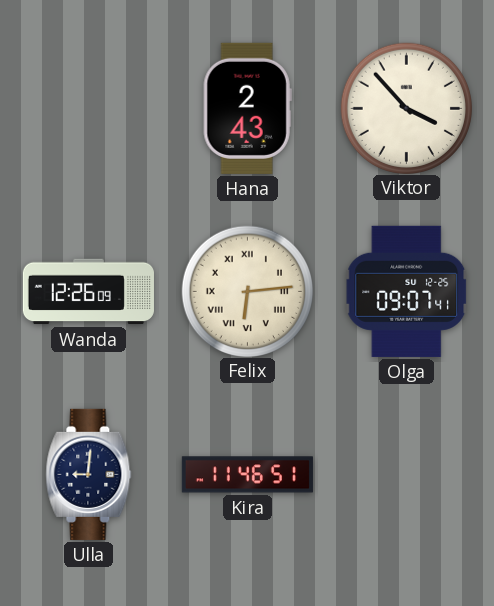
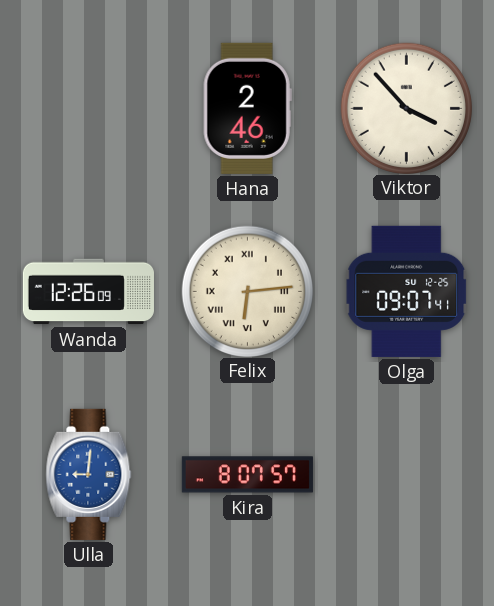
Hana: 2:43 -> 2:46 (247, 108)
Ulla dial: navy -> blue (89, 474)
Kira: 11:46 -> 8:07 (247, 475)
